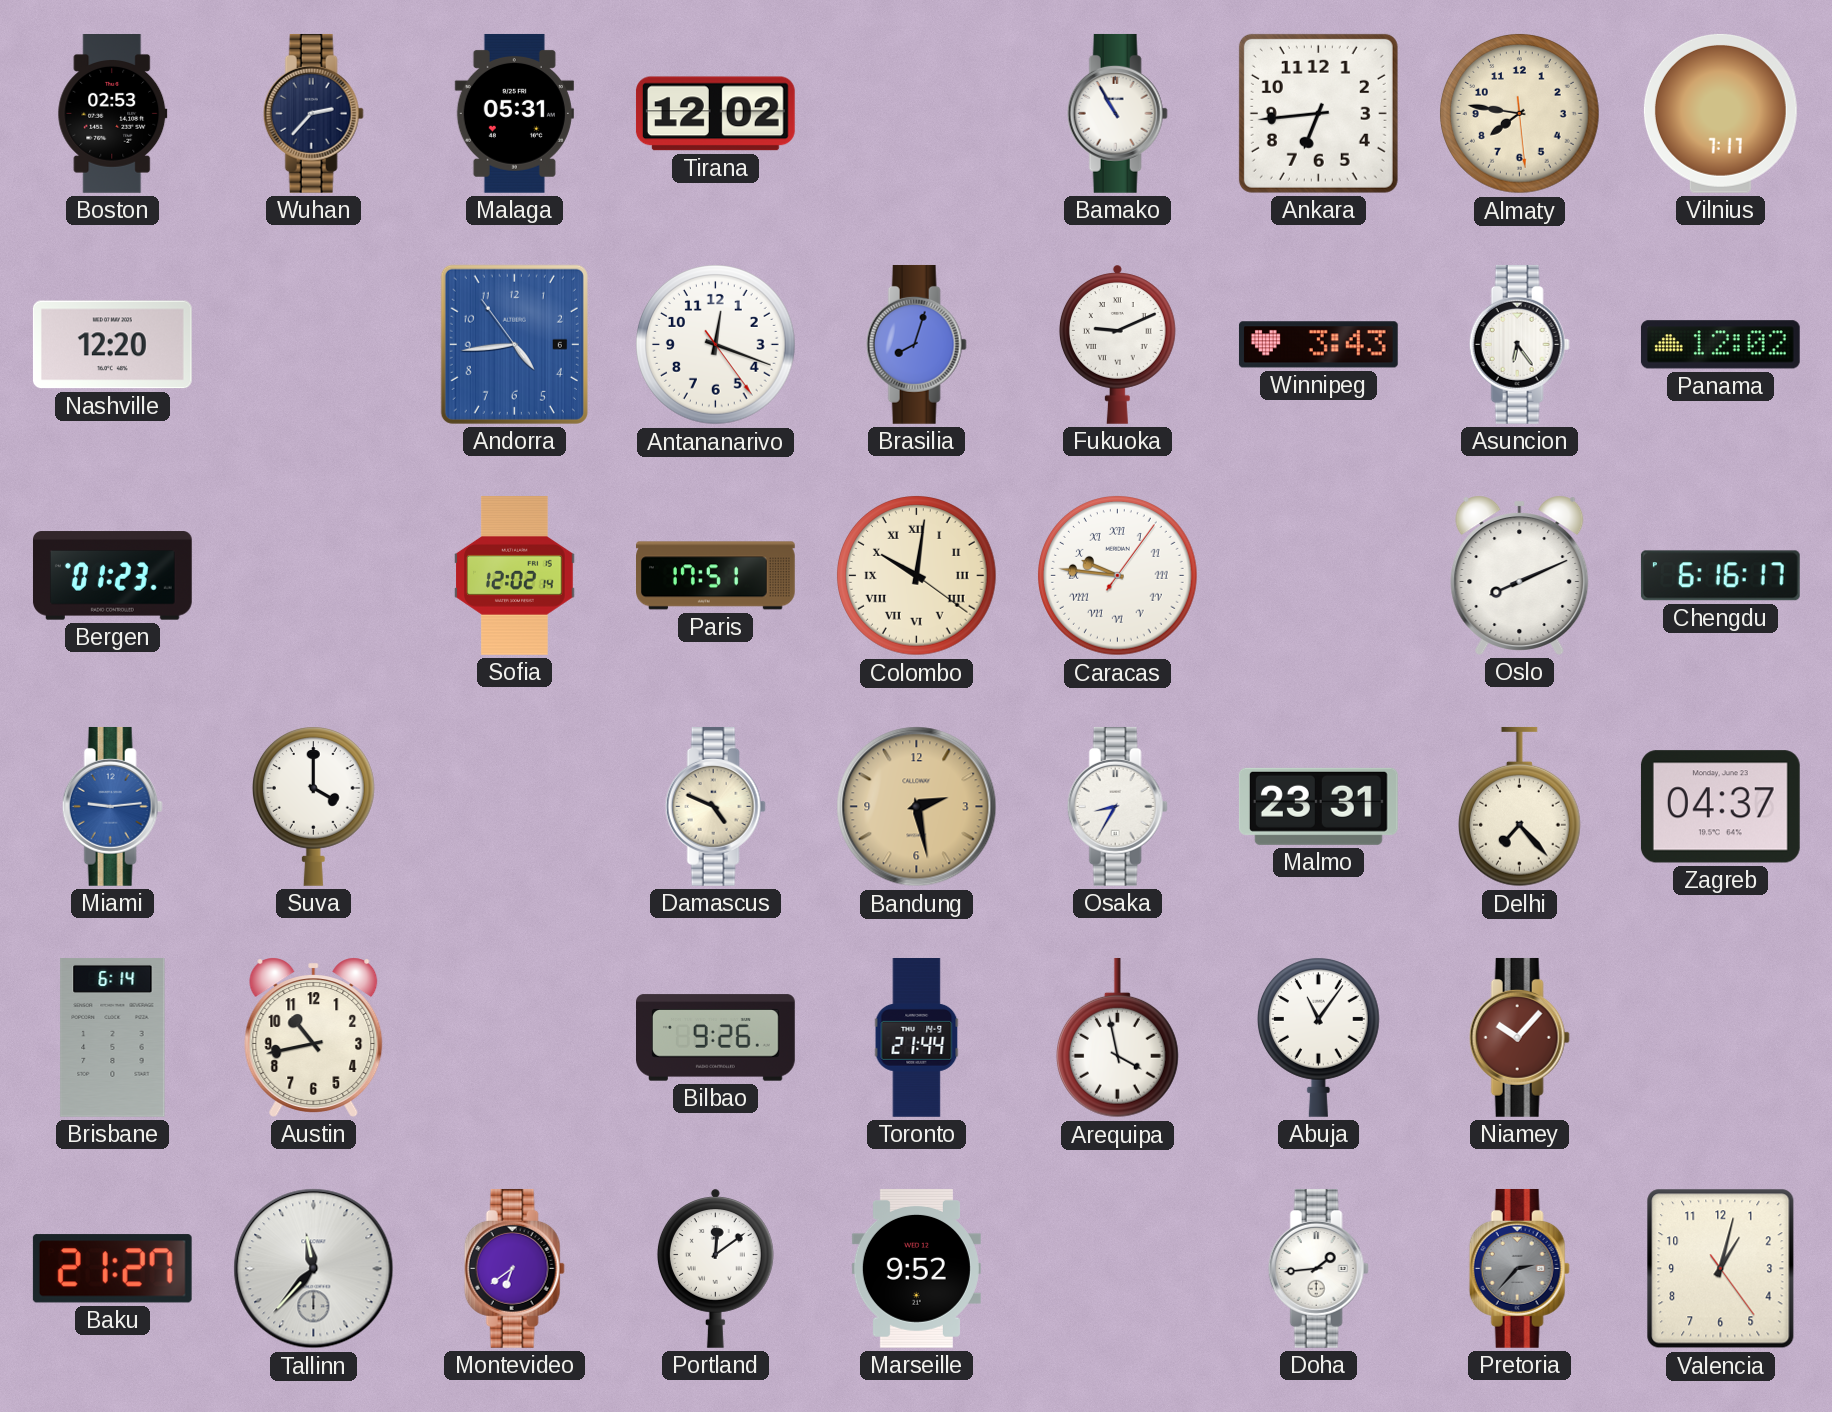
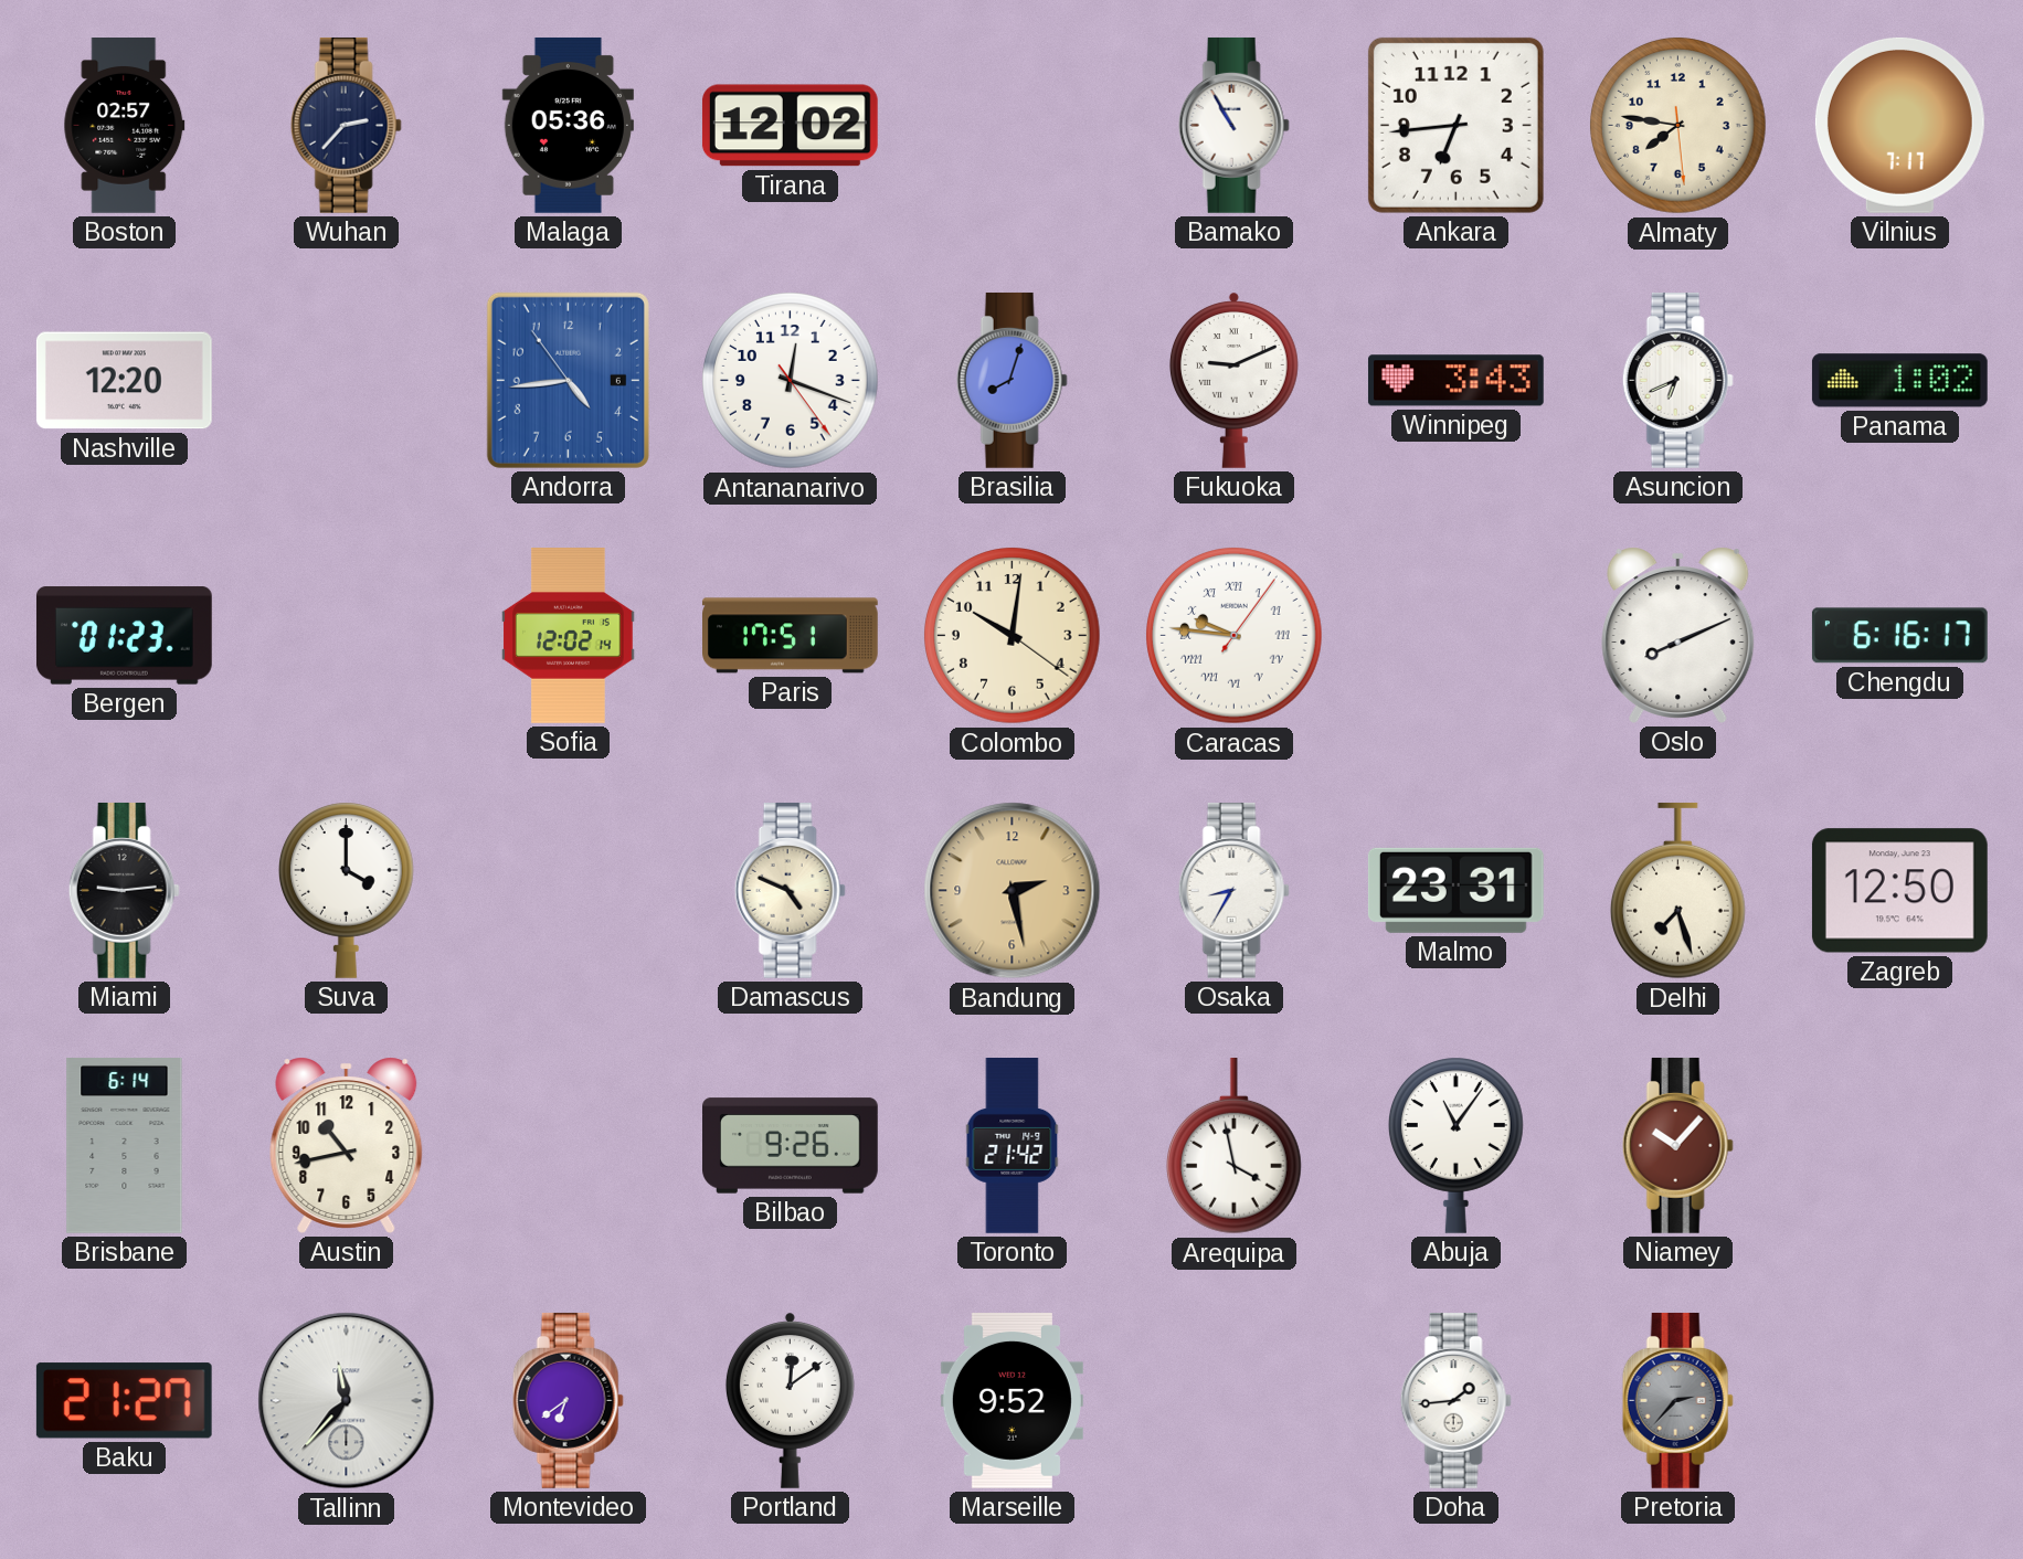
Boston: 02:53 -> 02:57 (125, 126)
Malaga: 05:31 -> 05:36 (568, 125)
Asuncion: 6:24 -> 6:41 (1677, 380)
Panama: 12:02 -> 1:02 (1899, 381)
Colombo numerals: Roman -> Arabic (1013, 636)
Miami dial: blue -> black (124, 890)
Delhi: 7:23 -> 7:27 (1677, 891)
Zagreb: 04:37 -> 12:50 (1899, 891)
Toronto: 21:44 -> 21:42 (1013, 1146)
Valencia: 1:02 -> none (1721, 1269)
